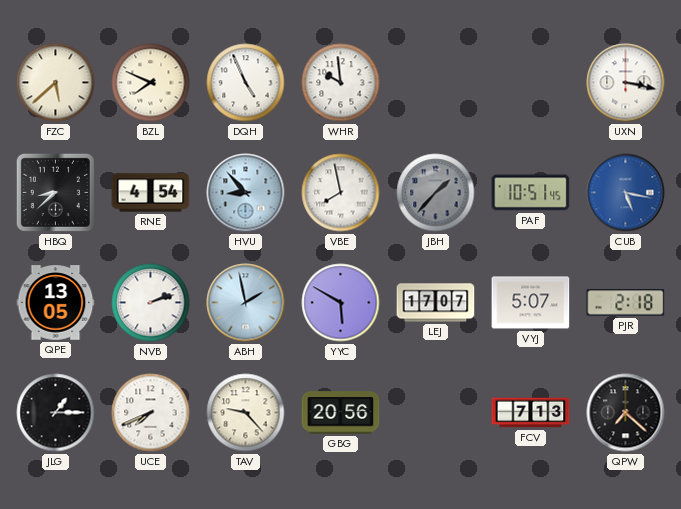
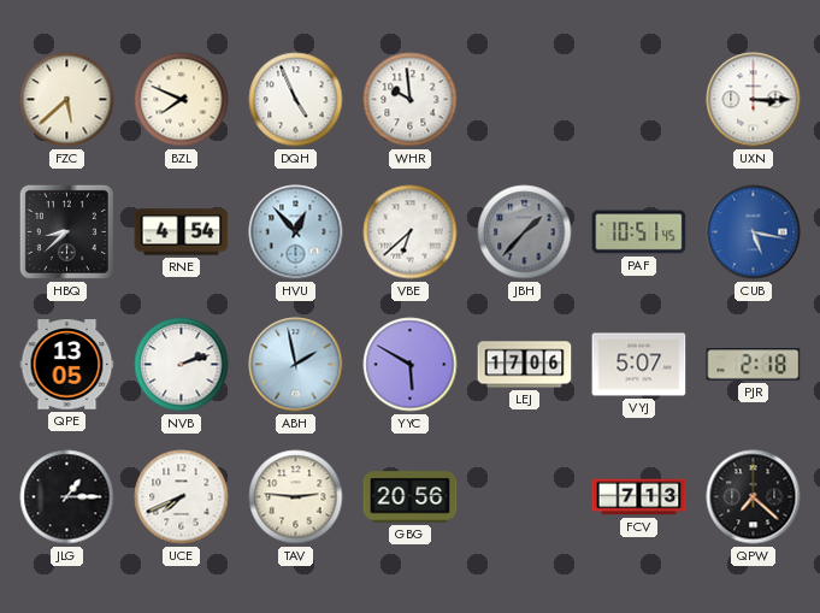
UXN: 3:17 -> 3:15 (754, 100)
HVU: 8:53 -> 12:53 (296, 232)
VBE: 7:58 -> 6:38 (411, 232)
LEJ: 17:07 -> 17:06 (525, 365)
TAV: 9:23 -> 2:46 (296, 497)
